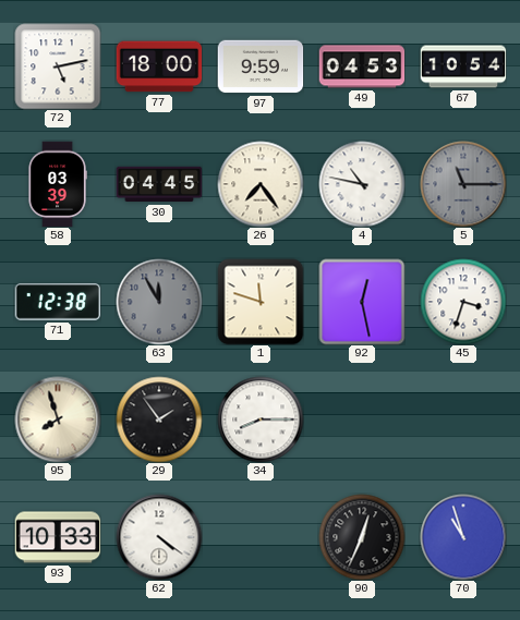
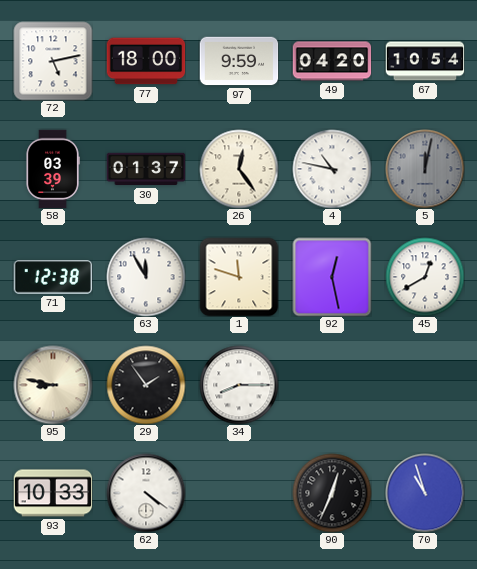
49: 04:53 -> 04:20 (332, 61)
30: 04:45 -> 01:37 (146, 169)
26: 7:24 -> 12:24 (239, 169)
5: 11:15 -> 12:02 (425, 169)
63 dial: grey -> white (146, 277)
45: 3:33 -> 12:40 (425, 277)
95: 7:57 -> 8:47 (53, 385)
